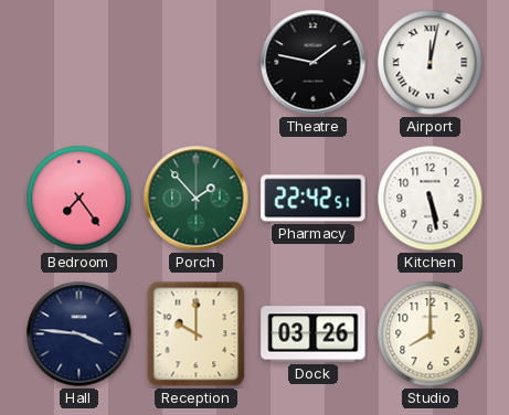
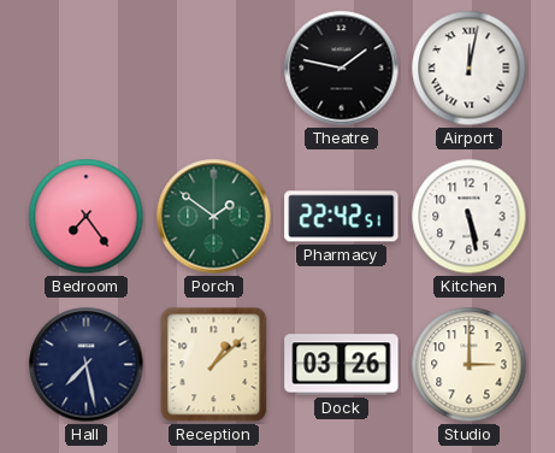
Porch: 1:53 -> 1:51 (214, 217)
Hall: 3:46 -> 7:28 (87, 365)
Reception: 10:00 -> 1:08 (214, 365)
Studio: 8:00 -> 3:00 (470, 365)
